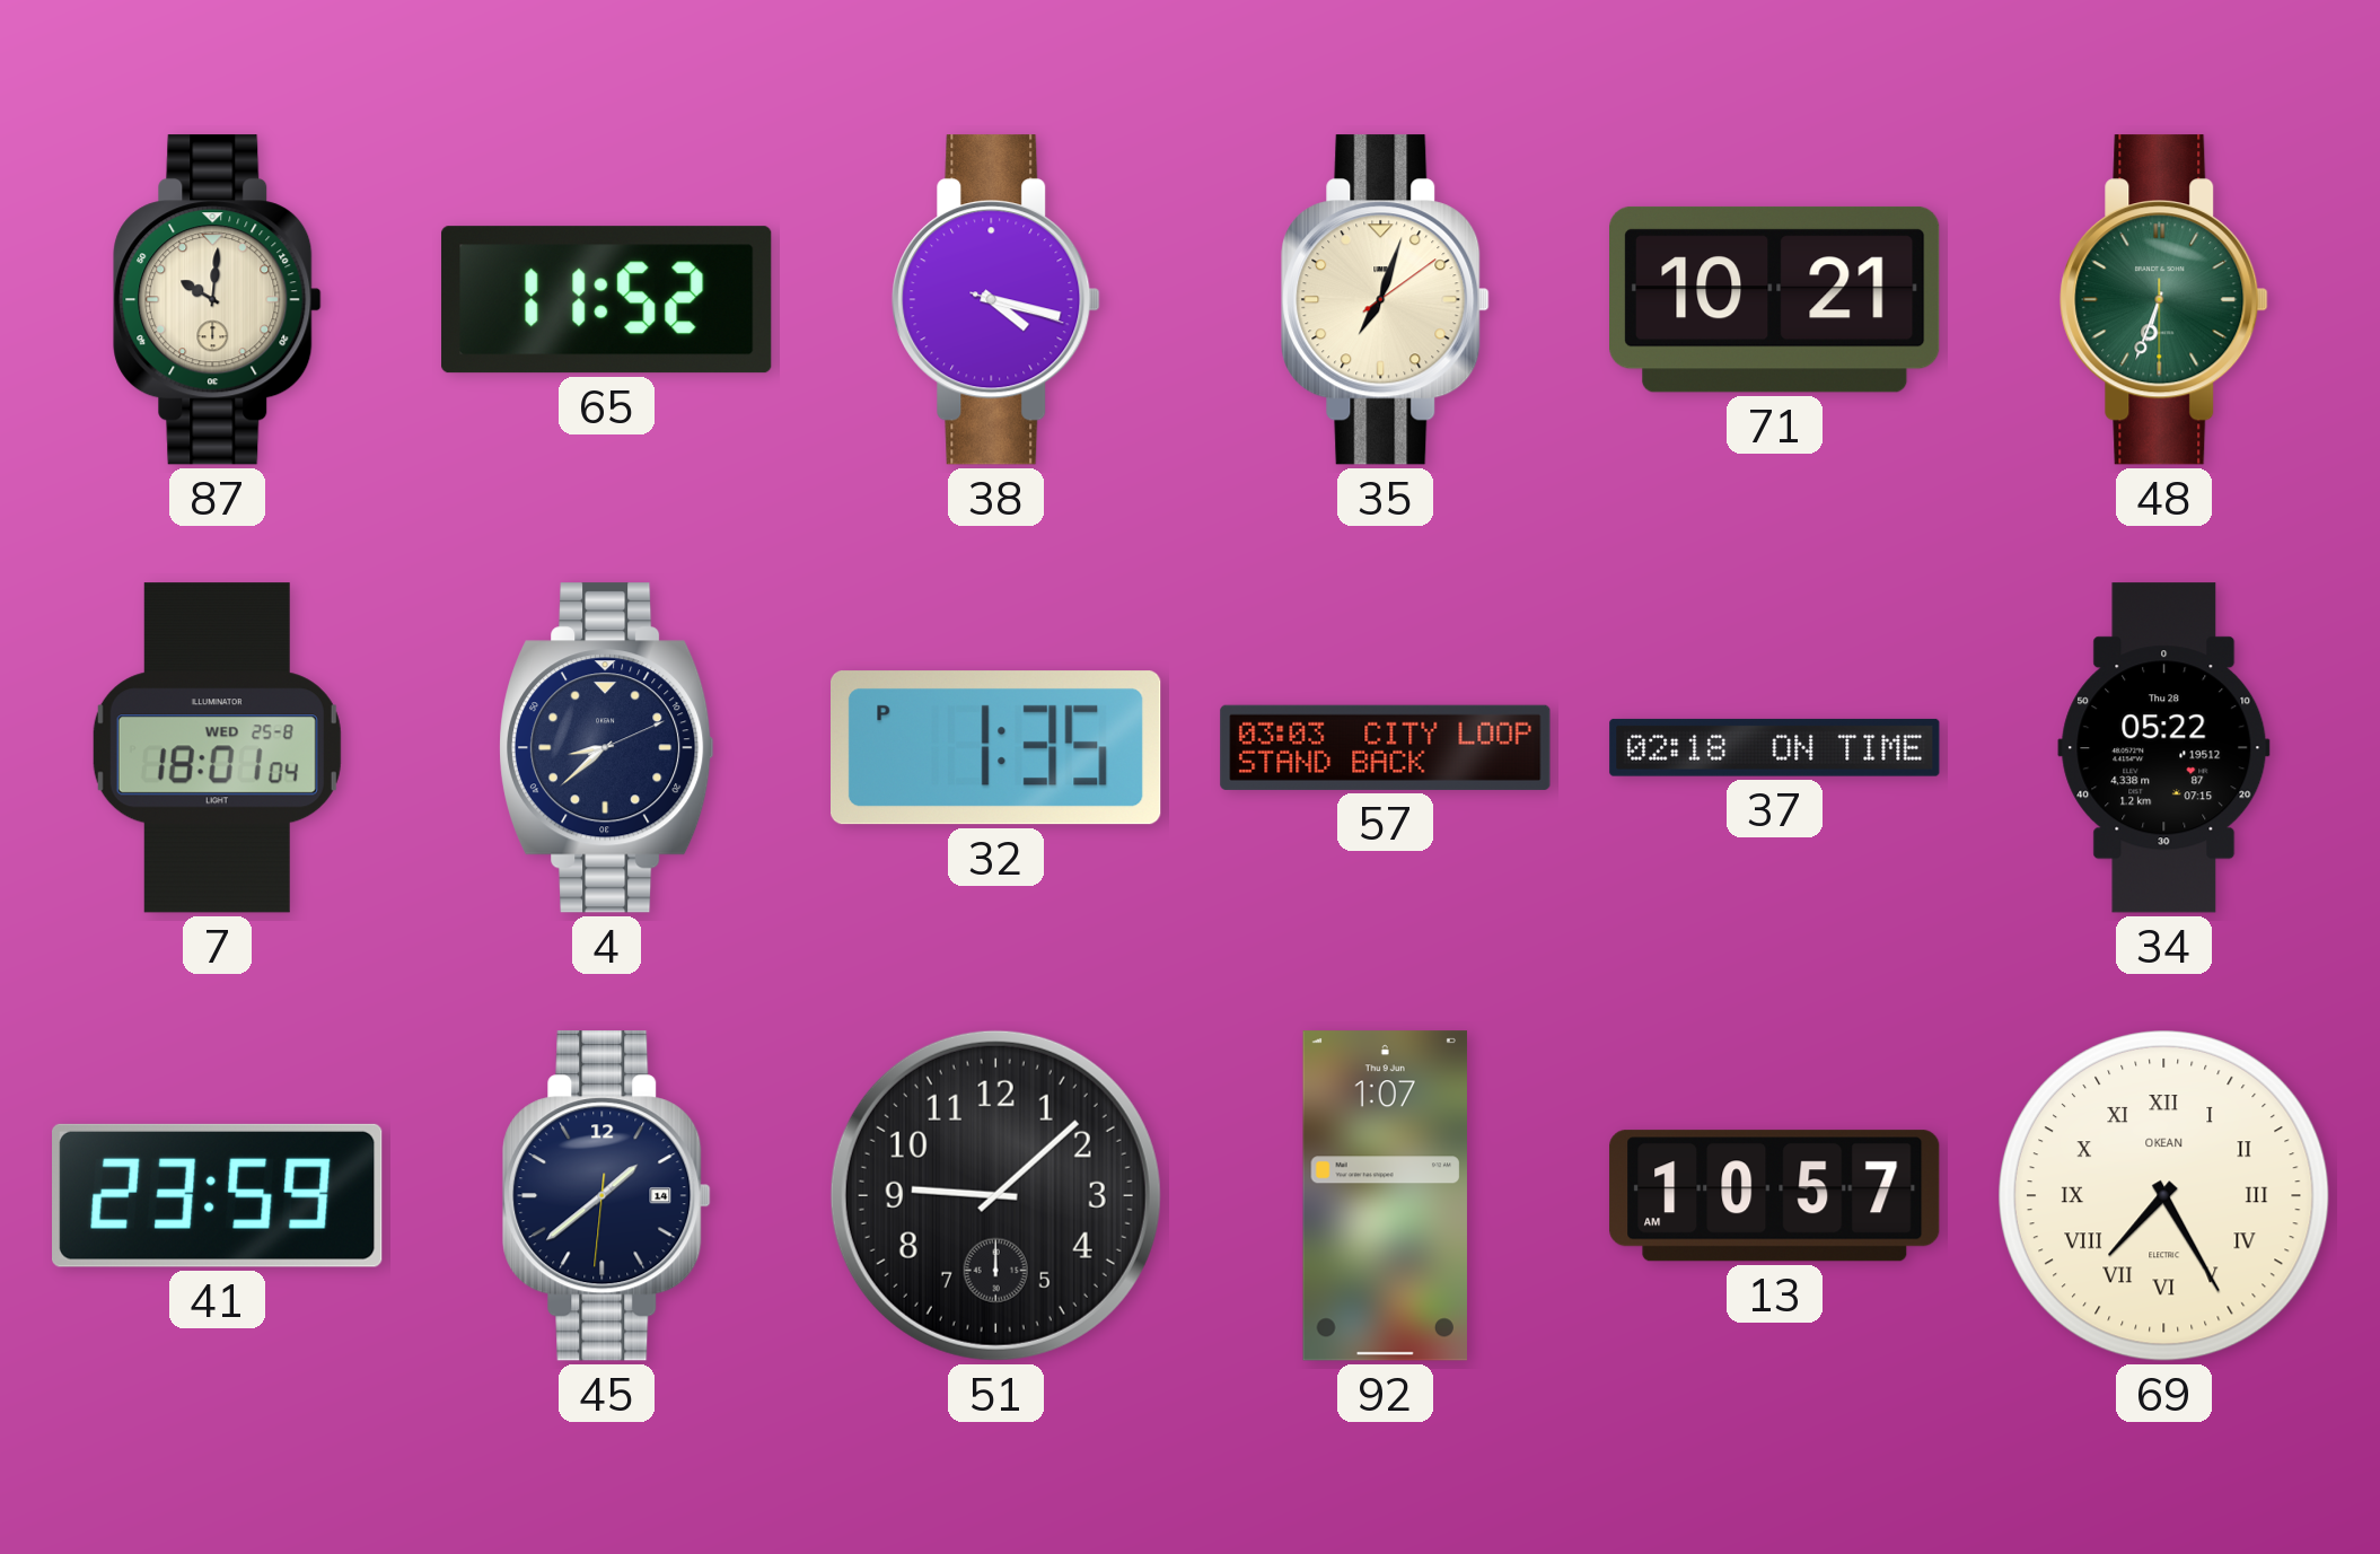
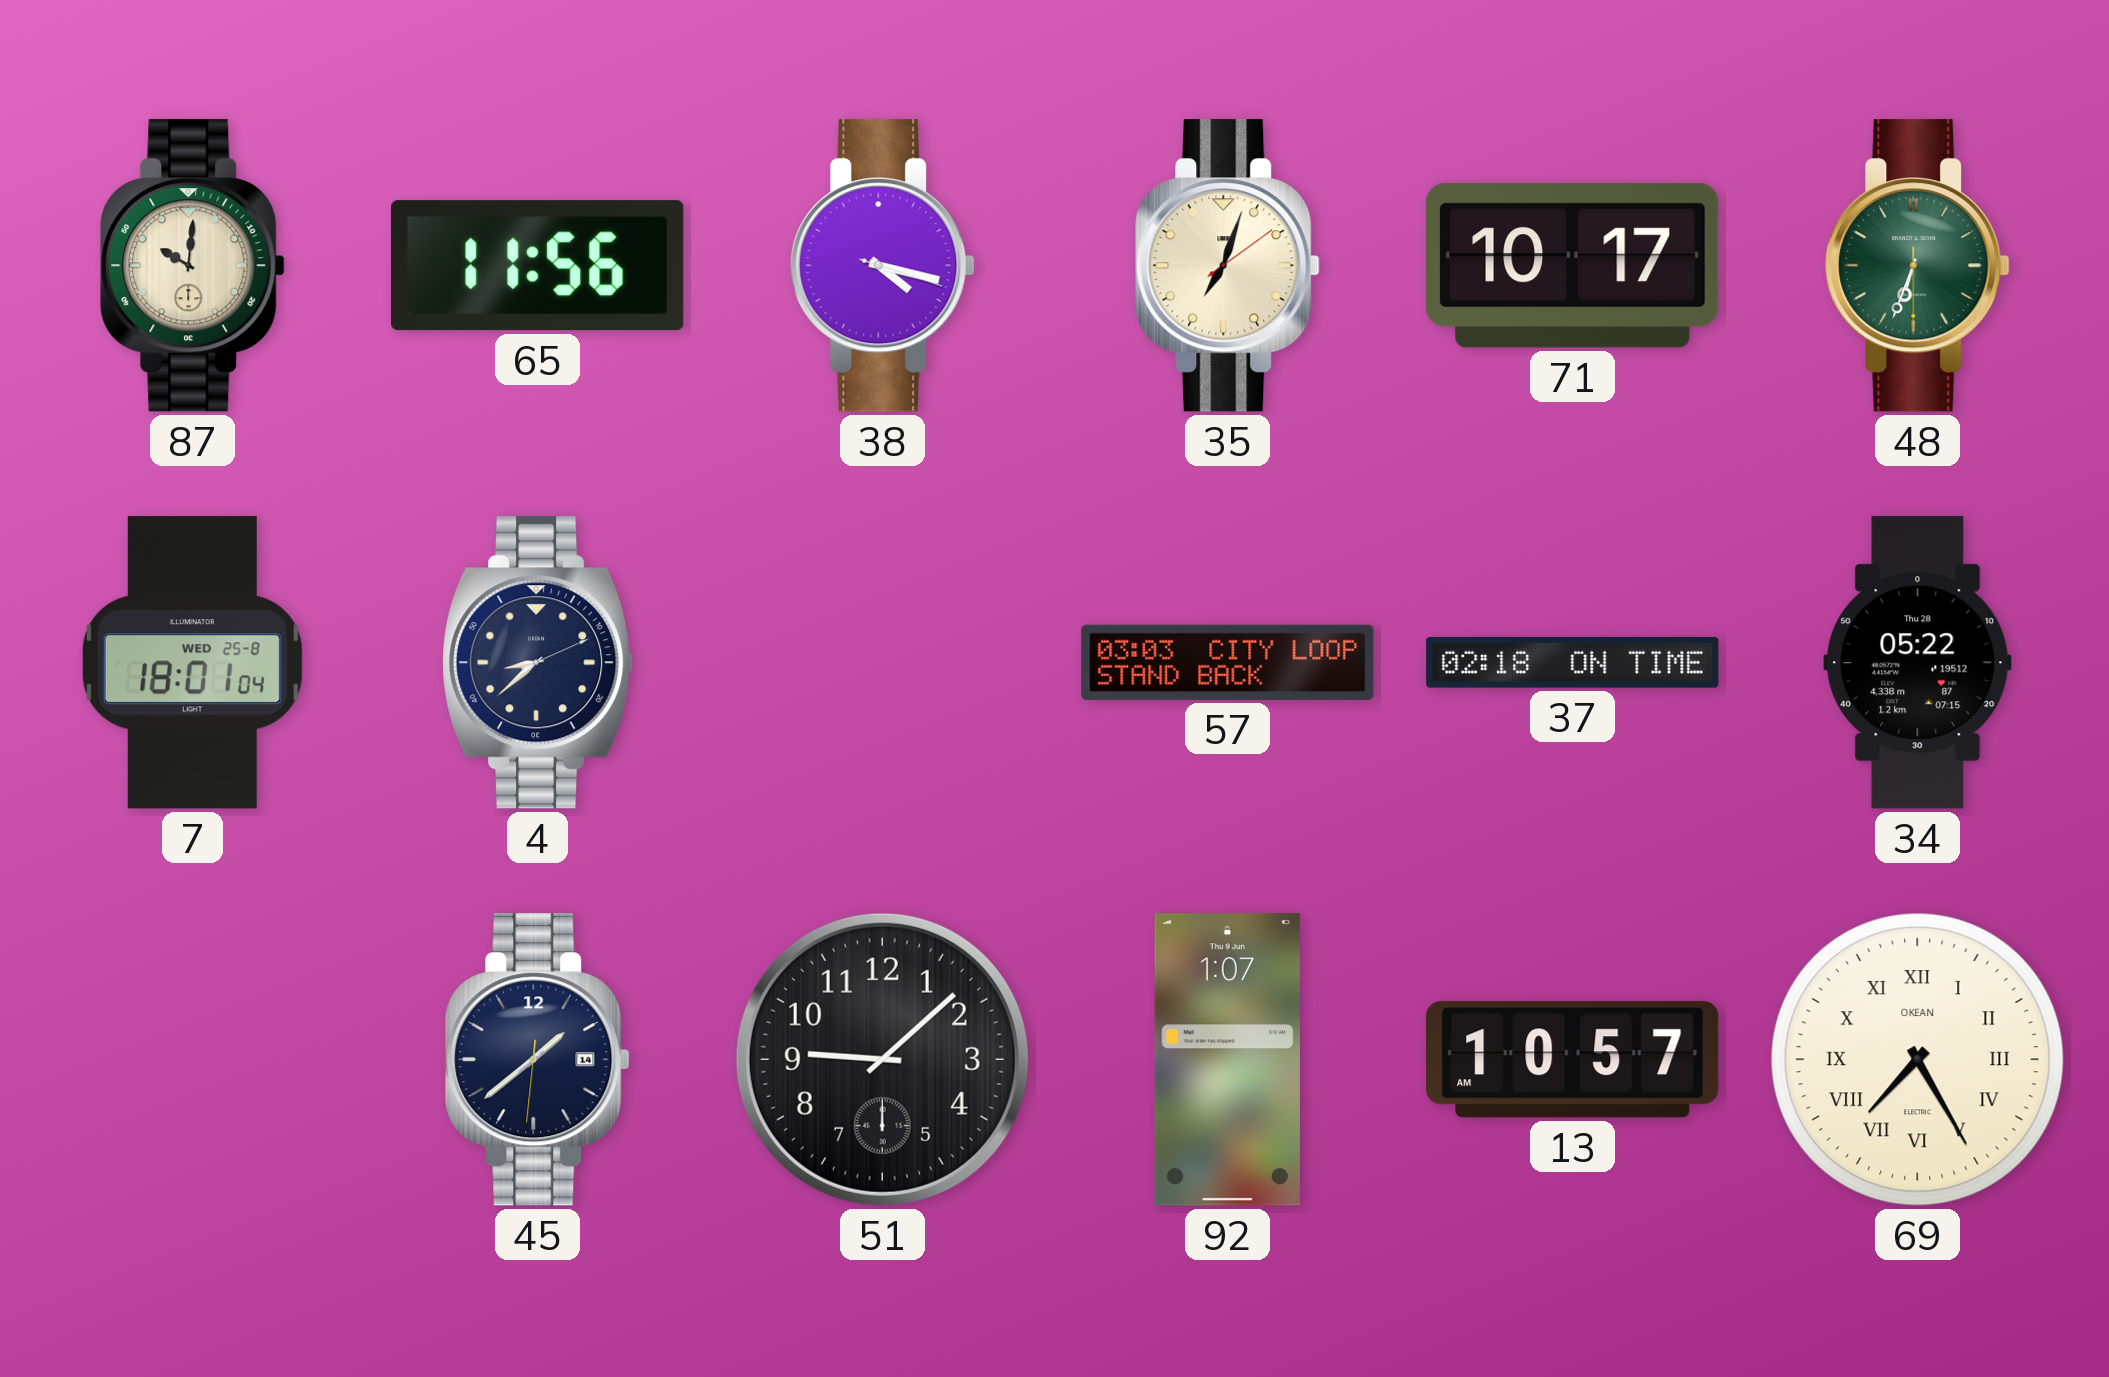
65: 11:52 -> 11:56 (538, 266)
71: 10:21 -> 10:17 (1573, 265)
32: 1:35 -> none (996, 748)
41: 23:59 -> none (218, 1195)
